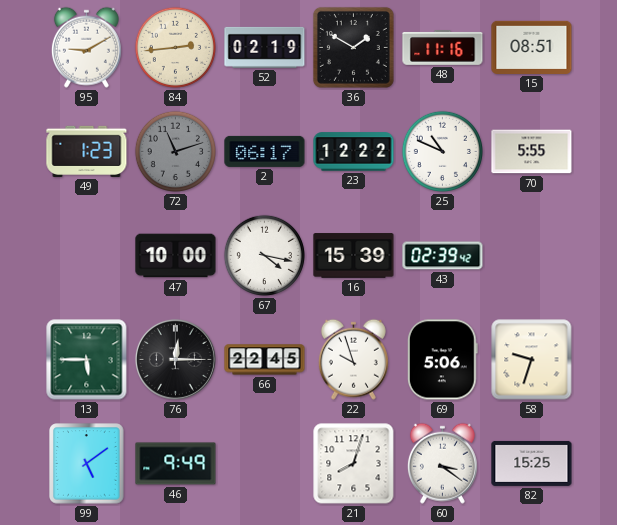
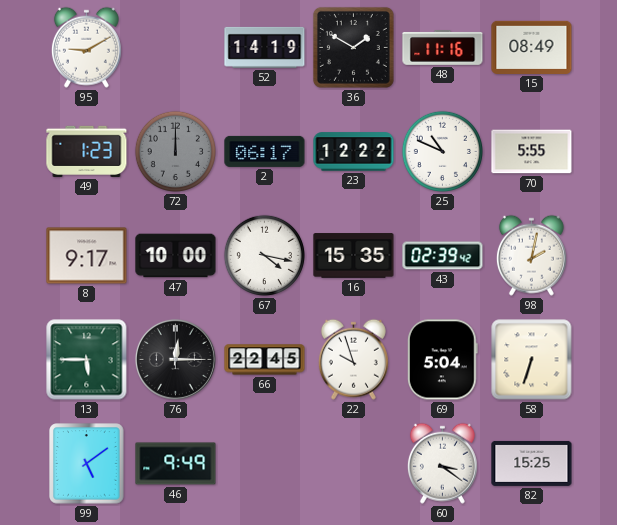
84: 2:44 -> none (175, 47)
52: 02:19 -> 14:19 (265, 47)
15: 08:51 -> 08:49 (532, 47)
72: 11:12 -> 12:00 (175, 151)
8: none -> 9:17 (87, 256)
16: 15:39 -> 15:35 (354, 256)
98: none -> 2:02 (531, 255)
69: 5:06 -> 5:04 (442, 360)
58: 9:33 -> 6:33 (532, 360)
21: 8:03 -> none (354, 464)
